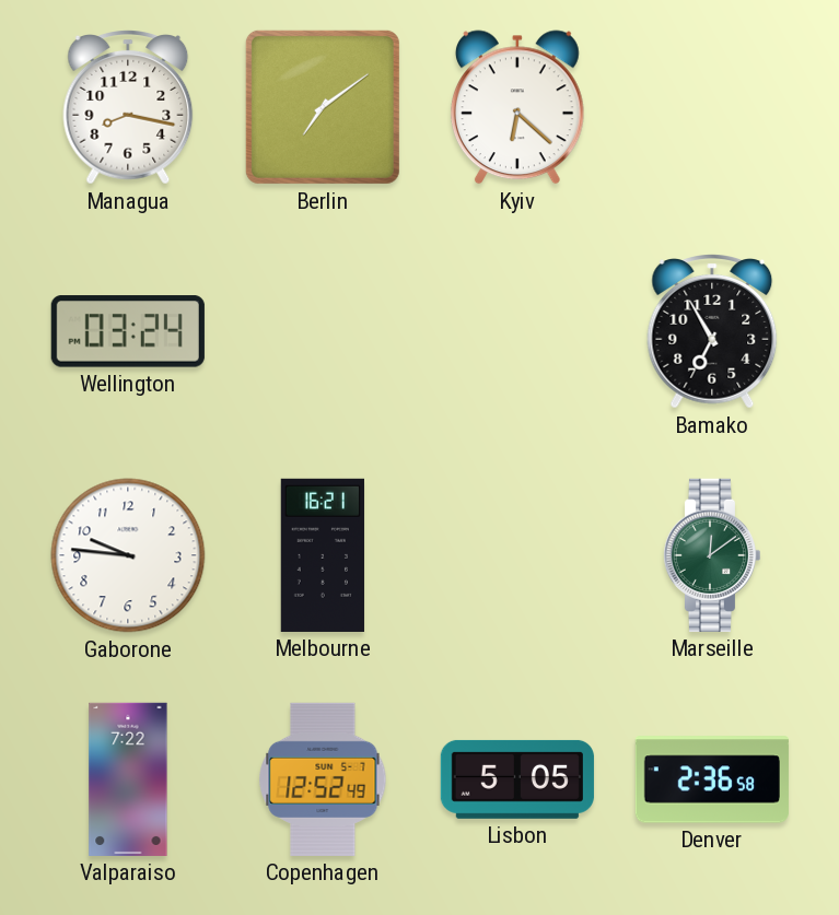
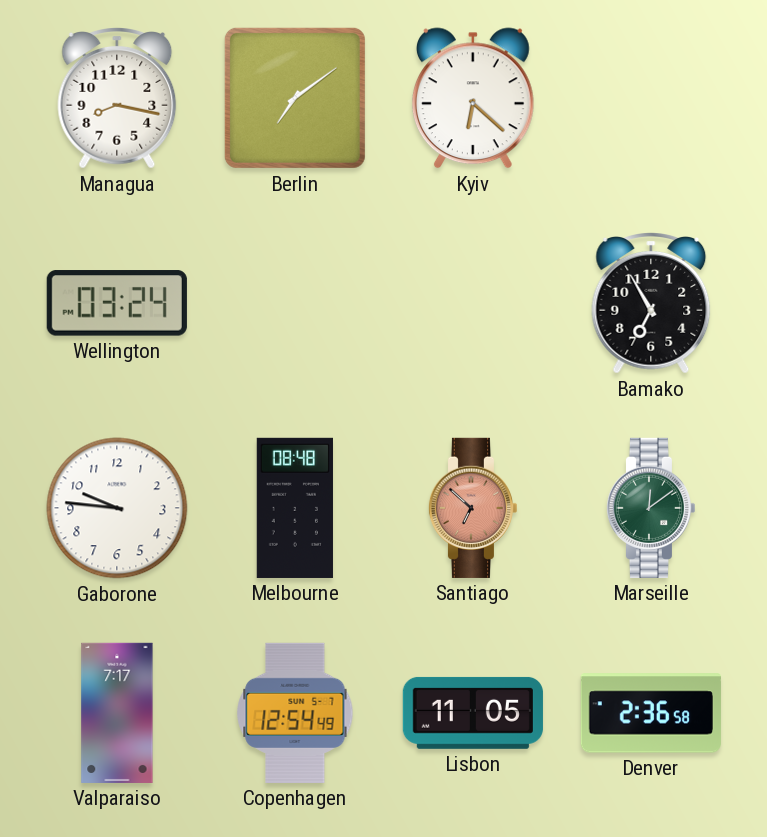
Melbourne: 16:21 -> 08:48 (295, 508)
Santiago: none -> 6:52 (472, 508)
Valparaiso: 7:22 -> 7:17 (117, 713)
Copenhagen: 12:52 -> 12:54 (295, 713)
Lisbon: 5:05 -> 11:05 (473, 713)
